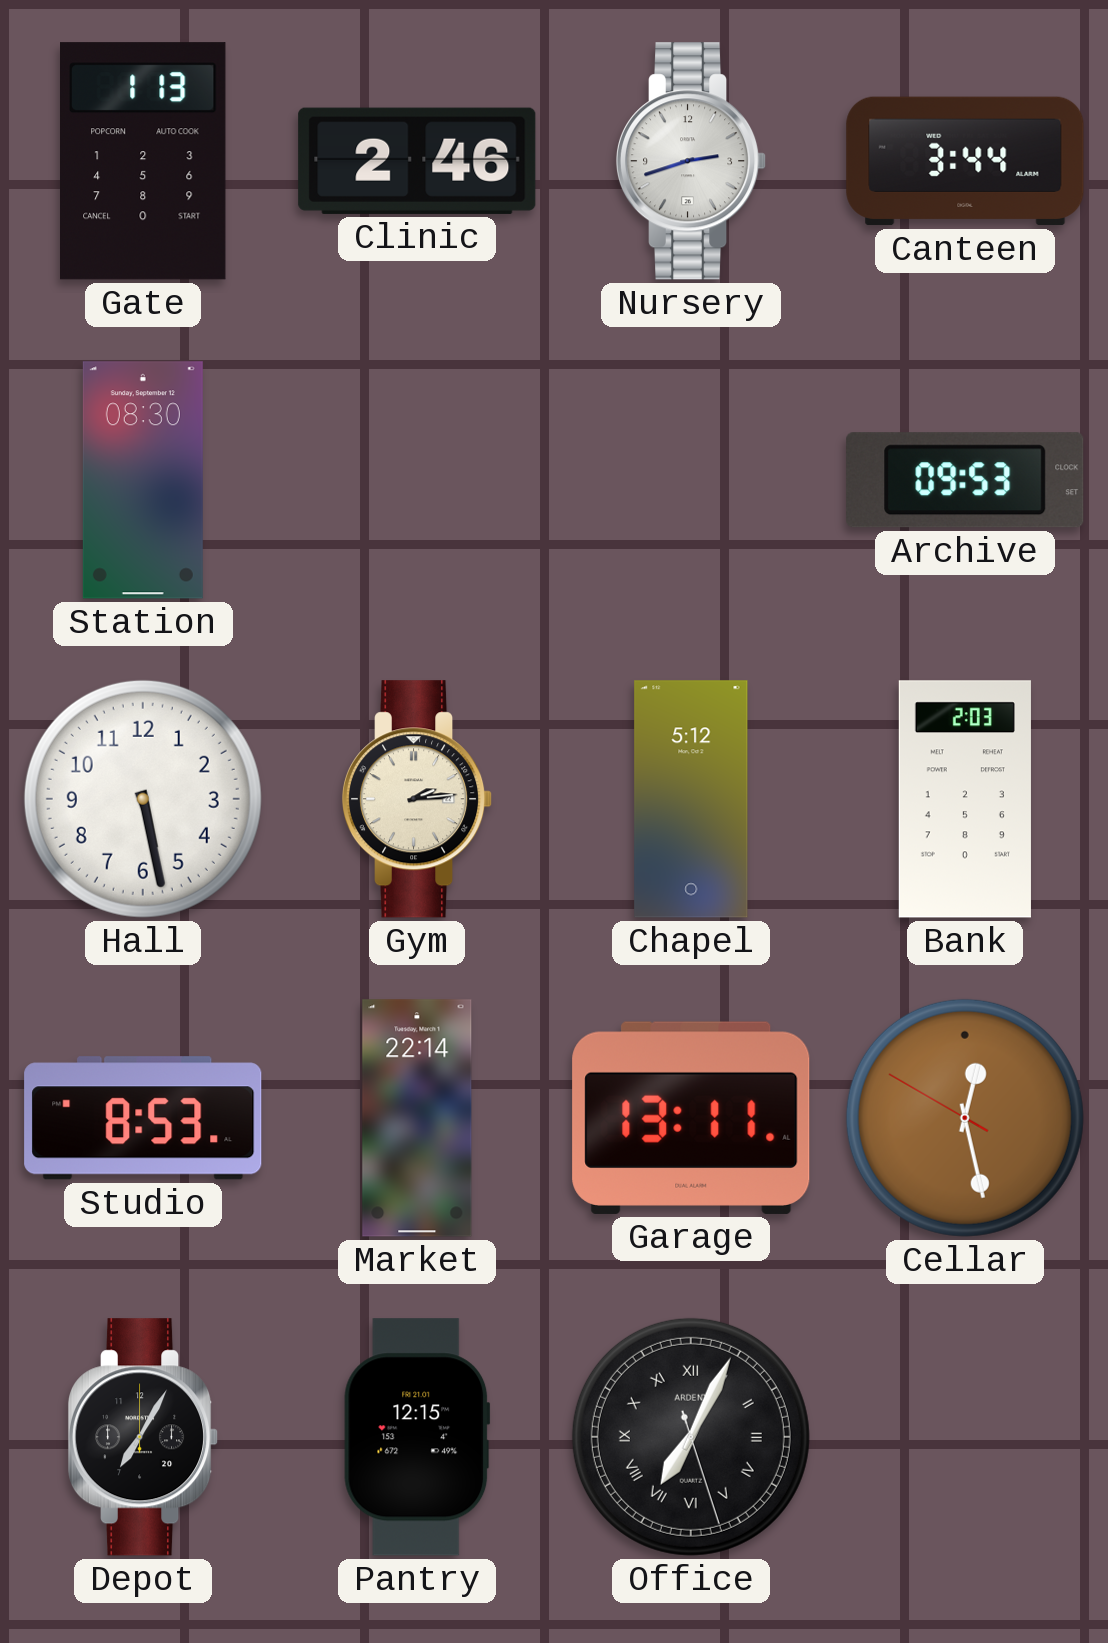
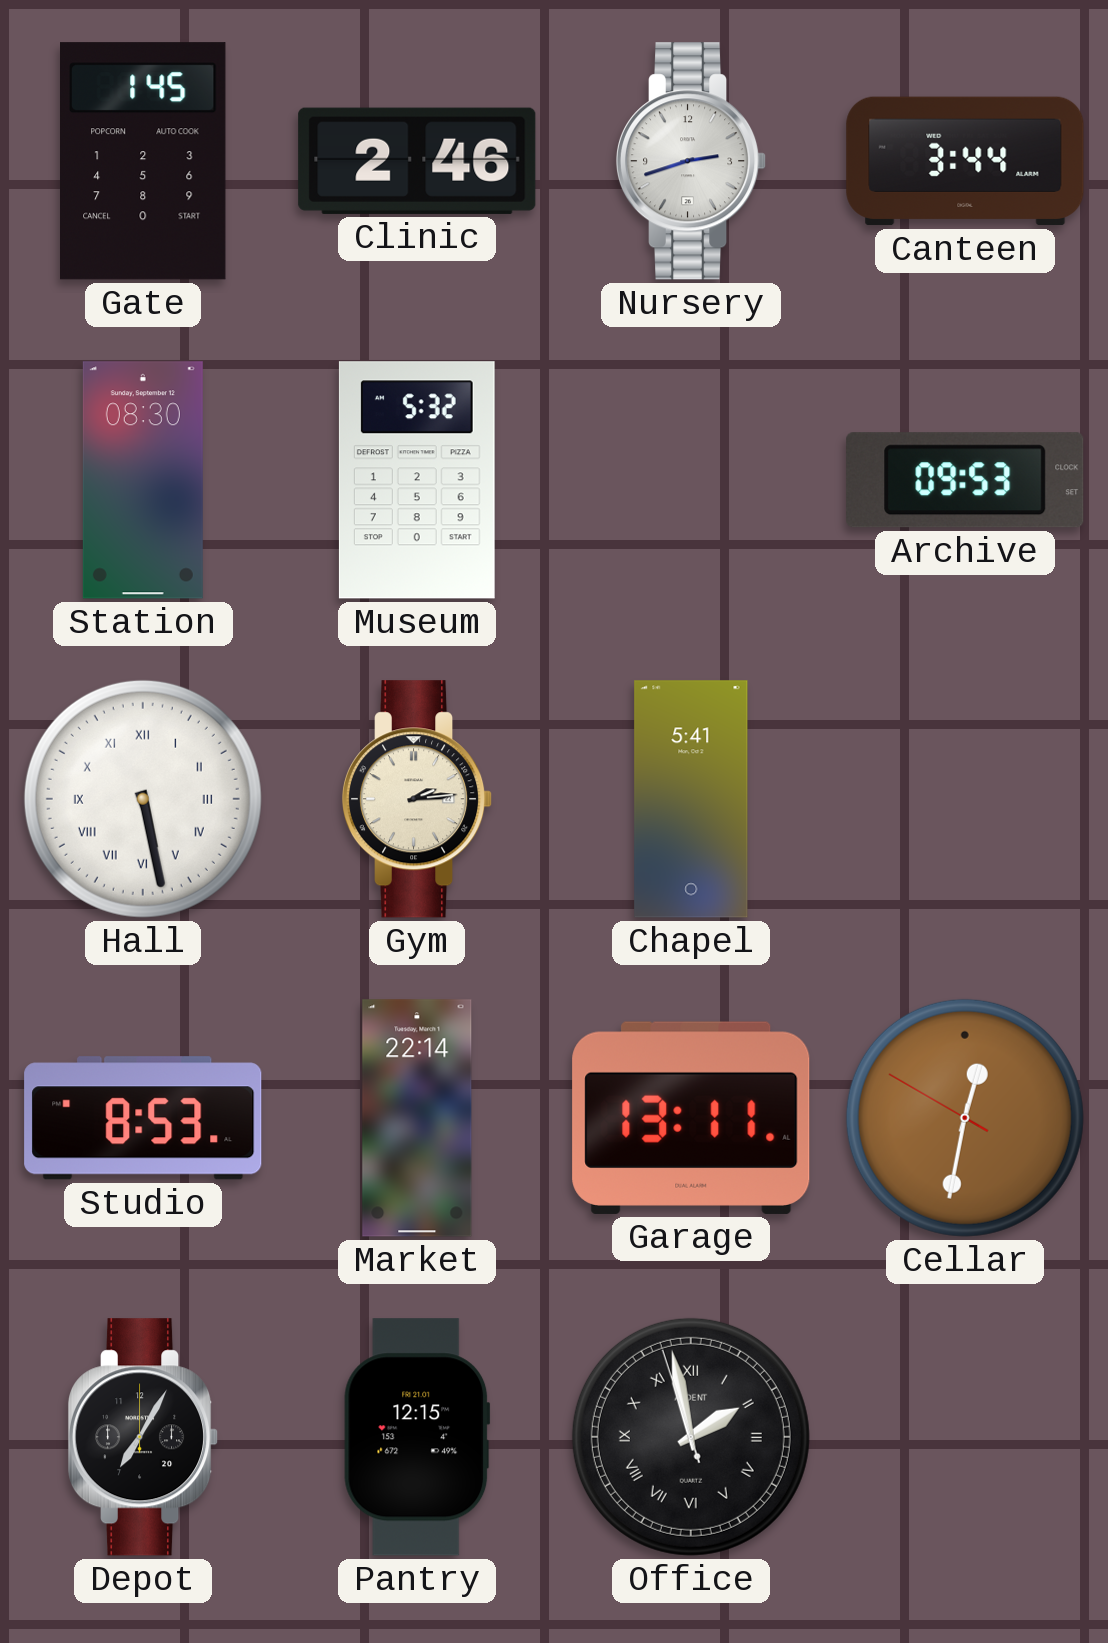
Gate: 1:13 -> 1:45 (144, 161)
Museum: none -> 5:32 (417, 480)
Hall numerals: Arabic -> Roman (143, 799)
Chapel: 5:12 -> 5:41 (691, 799)
Bank: 2:03 -> none (965, 799)
Cellar: 12:27 -> 12:31 (965, 1118)
Office: 7:04 -> 1:57 (691, 1437)
